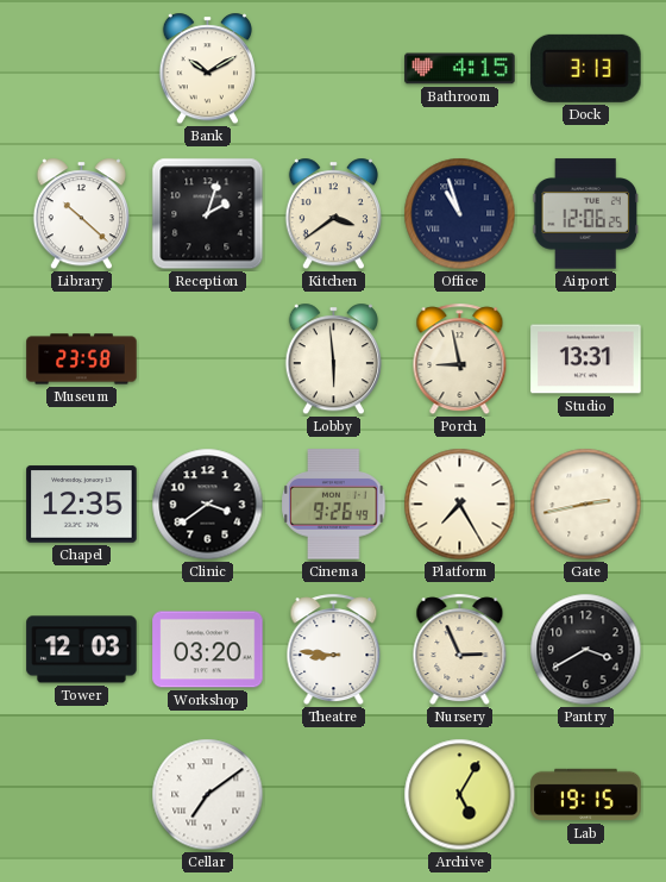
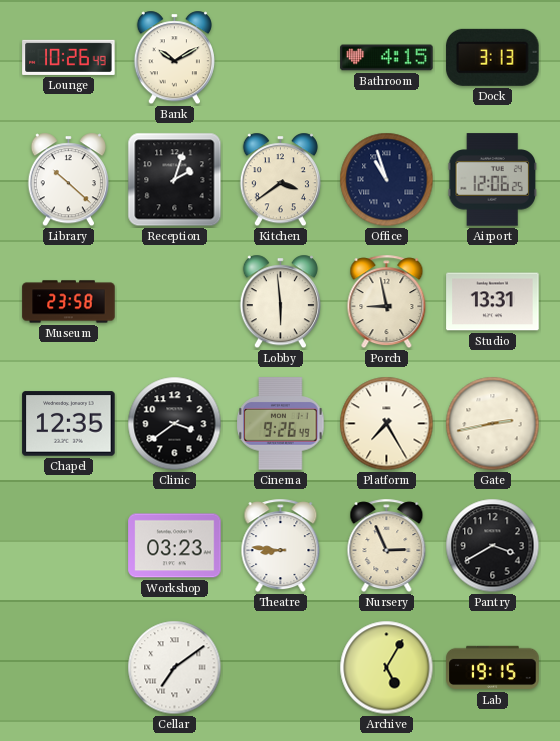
Lounge: none -> 10:26 (69, 57)
Tower: 12:03 -> none (82, 650)
Workshop: 03:20 -> 03:23 (175, 546)
